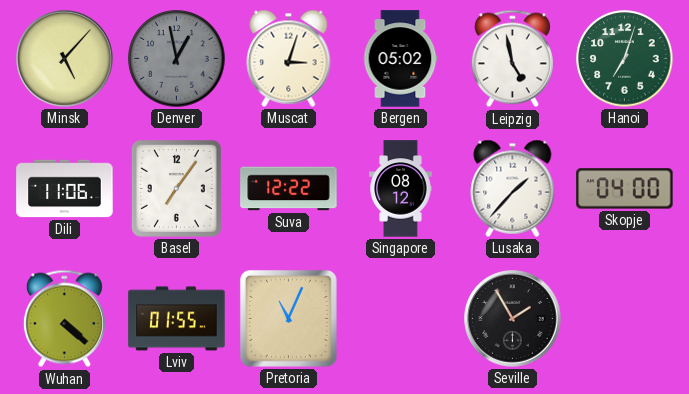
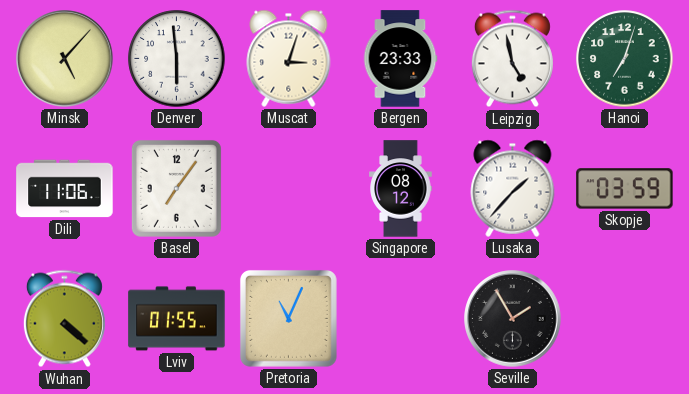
Denver: 12:58 -> 5:59 (177, 59)
Denver dial: grey -> white (177, 59)
Bergen: 05:02 -> 23:33 (400, 59)
Suva: 12:22 -> none (289, 189)
Skopje: 04:00 -> 03:59 (625, 189)
